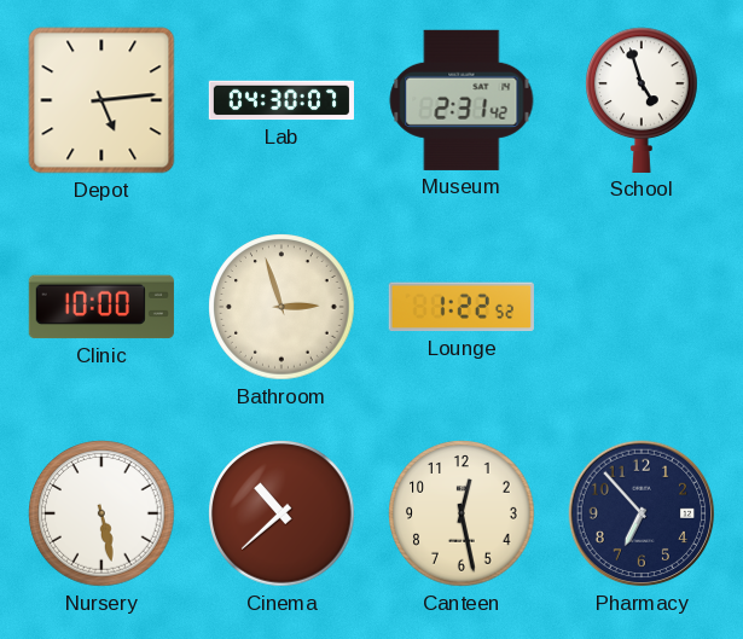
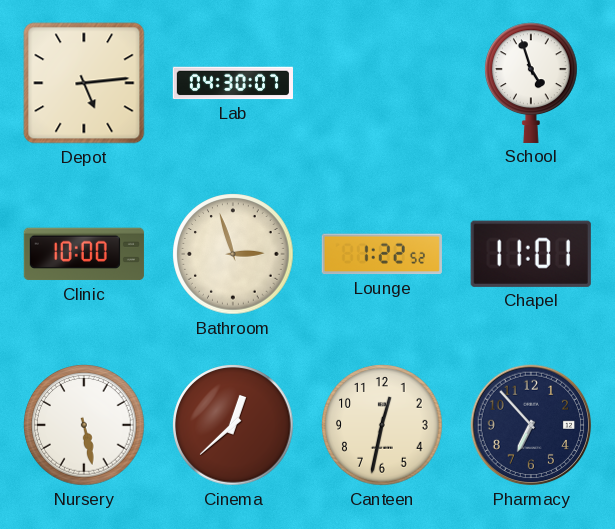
Museum: 2:31 -> none (462, 100)
Chapel: none -> 11:01 (531, 254)
Cinema: 10:38 -> 12:38 (233, 425)
Canteen: 12:28 -> 12:32 (382, 425)
